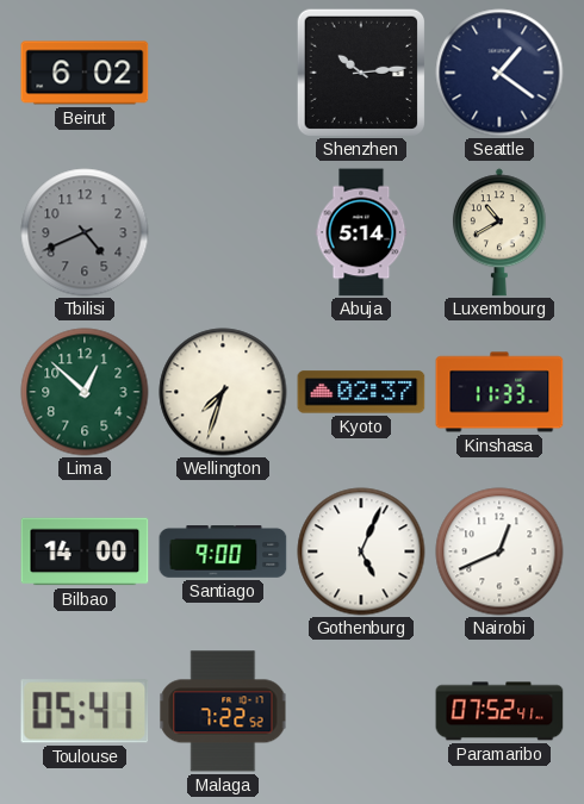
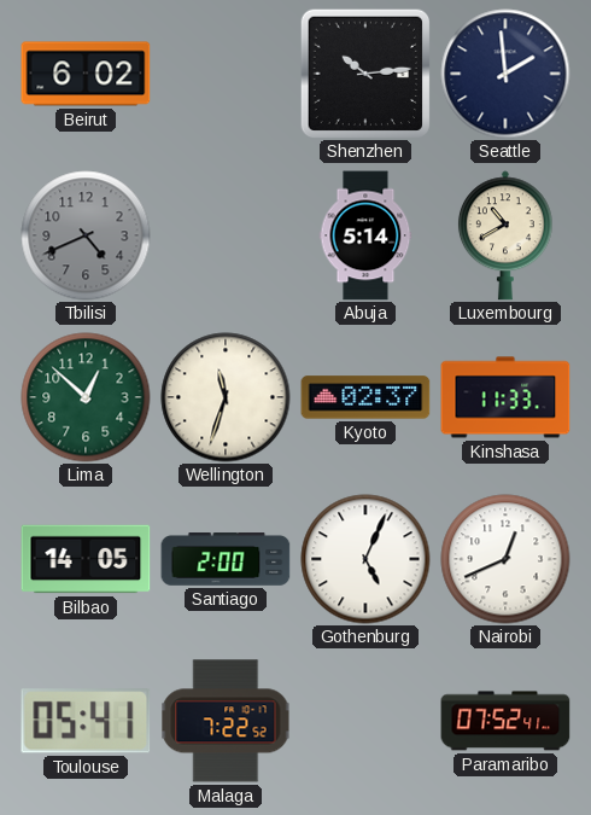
Seattle: 1:21 -> 1:59 (505, 74)
Wellington: 7:33 -> 11:33 (226, 397)
Bilbao: 14:00 -> 14:05 (86, 559)
Santiago: 9:00 -> 2:00 (226, 560)
